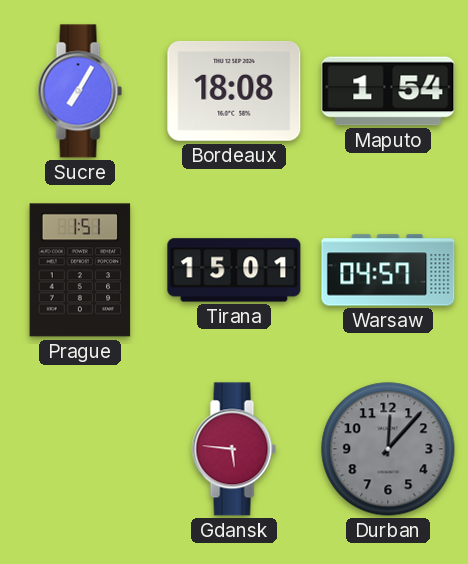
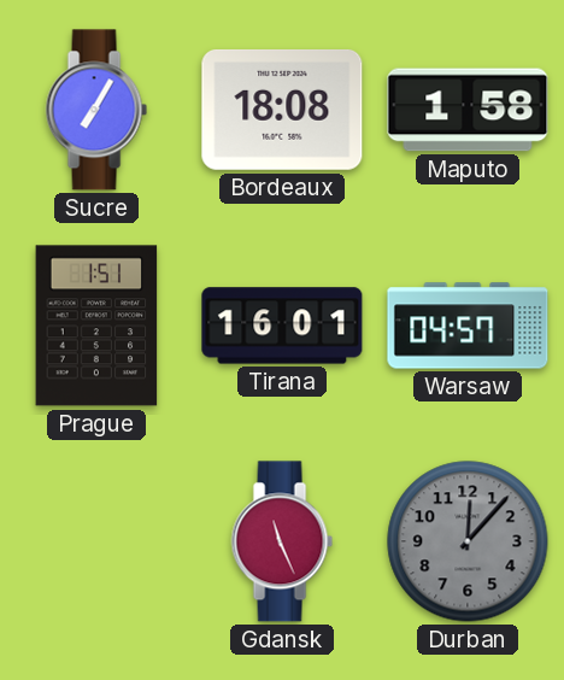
Maputo: 1:54 -> 1:58 (468, 110)
Tirana: 15:01 -> 16:01 (282, 326)
Gdansk: 5:46 -> 11:26 (282, 541)
